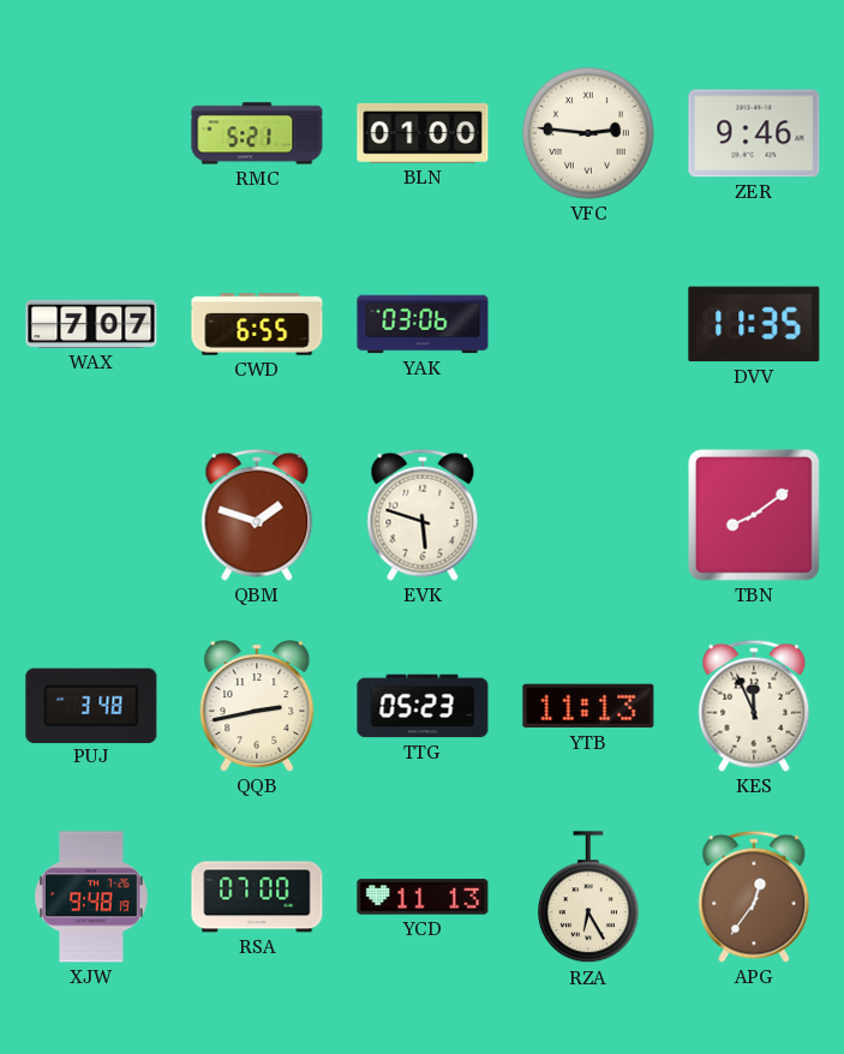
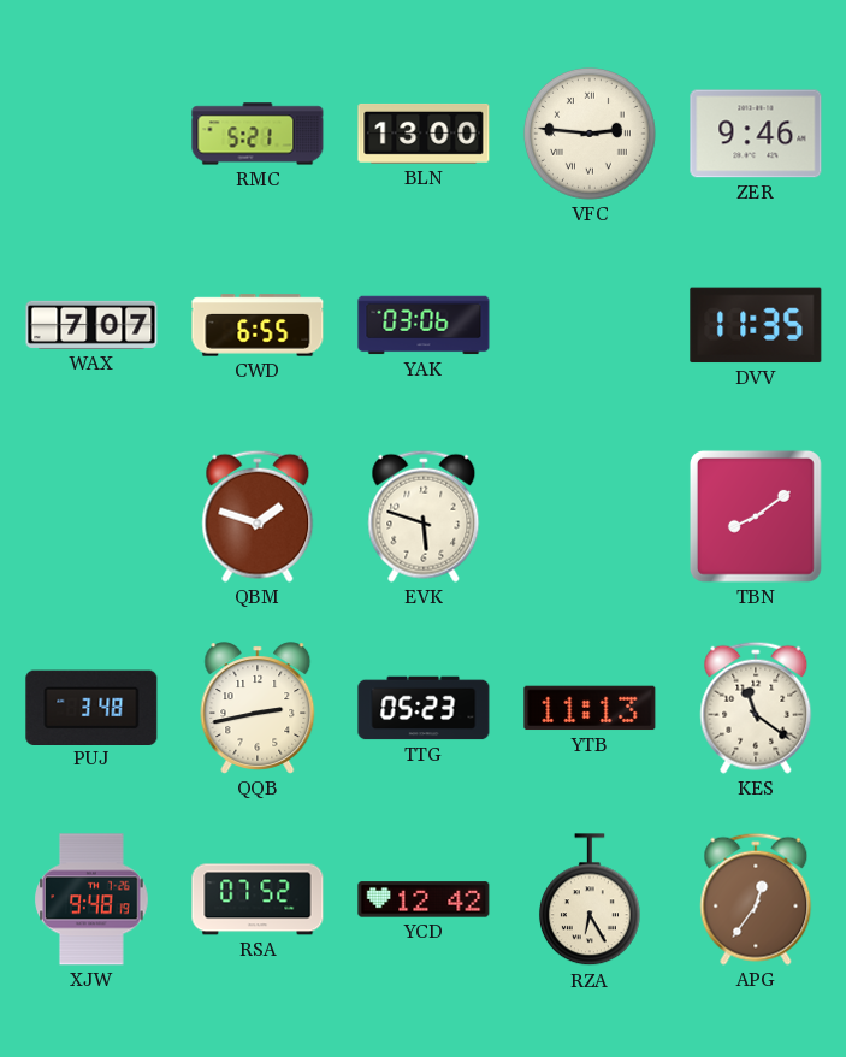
BLN: 01:00 -> 13:00 (424, 134)
KES: 11:56 -> 11:21 (756, 708)
RSA: 07:00 -> 07:52 (258, 899)
YCD: 11:13 -> 12:42 (424, 899)
